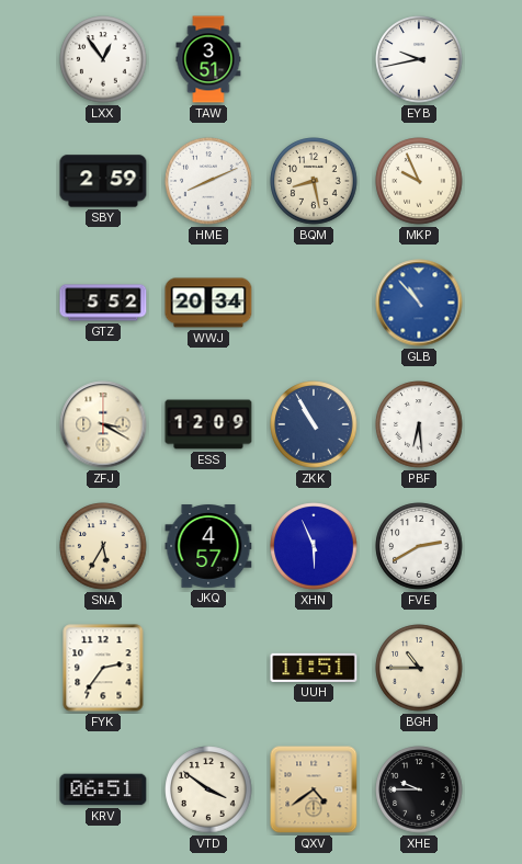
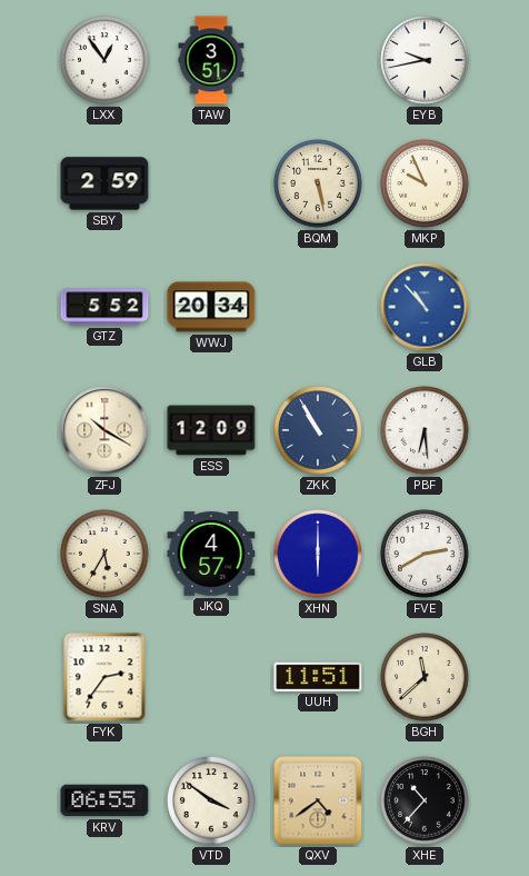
HME: 8:11 -> none (208, 181)
BQM: 8:28 -> 5:28 (318, 183)
ZFJ: 3:20 -> 10:20 (104, 430)
XHN: 5:56 -> 6:00 (318, 554)
BGH: 10:45 -> 11:38 (425, 677)
KRV: 06:51 -> 06:55 (104, 800)
XHE: 9:45 -> 10:37 (425, 800)
